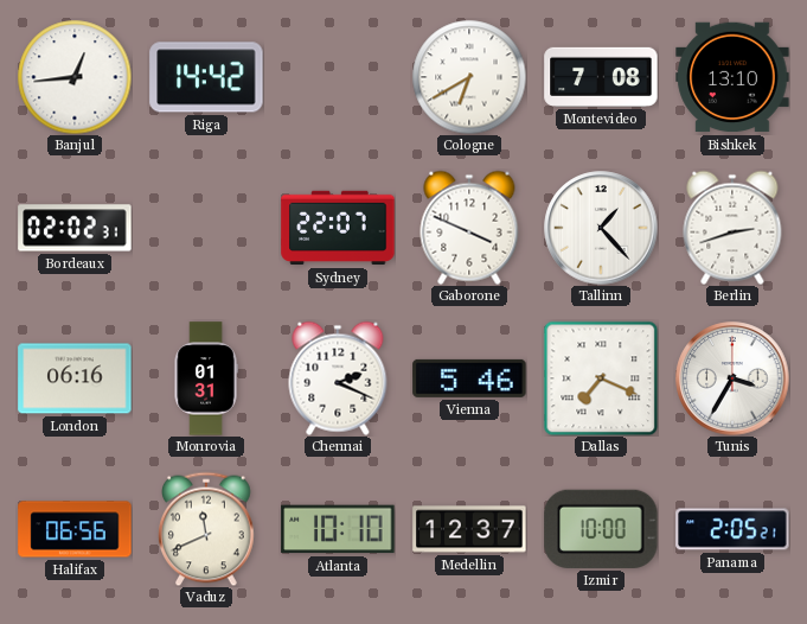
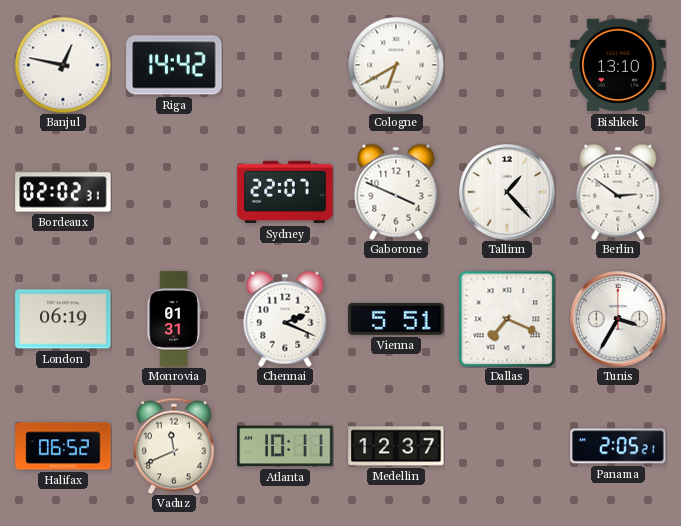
Banjul: 12:44 -> 12:47 (63, 65)
Montevideo: 7:08 -> none (601, 77)
Berlin: 2:42 -> 2:51 (618, 192)
London: 06:16 -> 06:19 (63, 319)
Vienna: 5:46 -> 5:51 (396, 319)
Halifax: 06:56 -> 06:52 (63, 446)
Atlanta: 10:10 -> 10:11 (285, 446)
Izmir: 10:00 -> none (601, 529)
